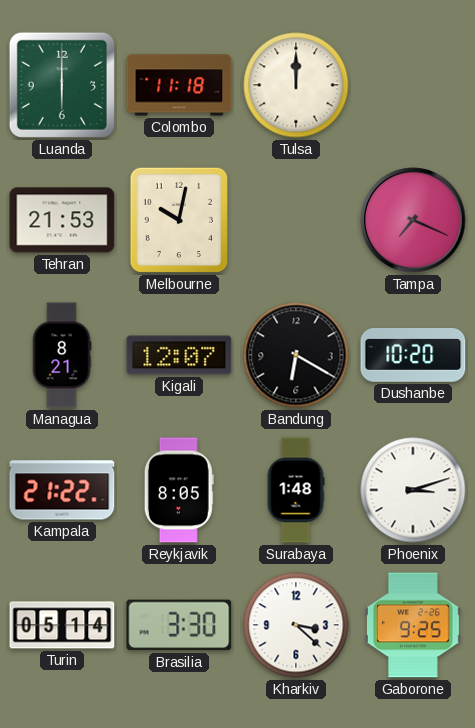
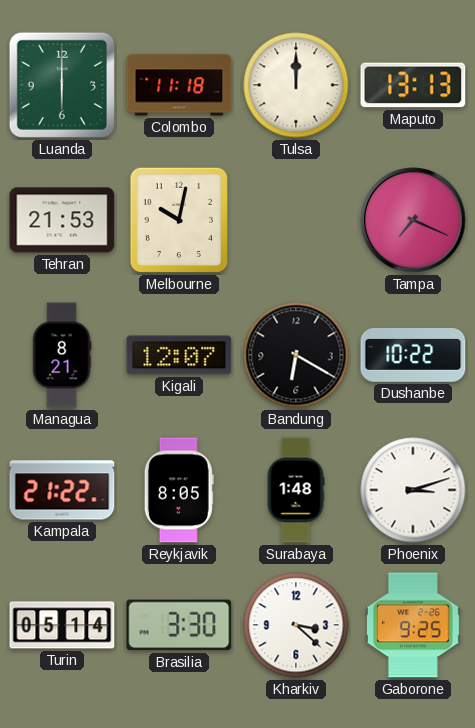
Maputo: none -> 13:13 (413, 85)
Dushanbe: 10:20 -> 10:22 (413, 356)
